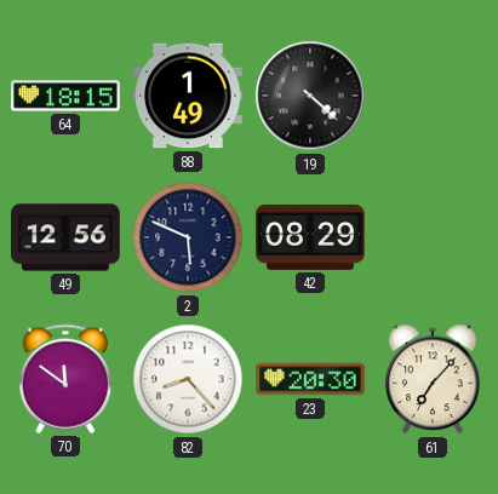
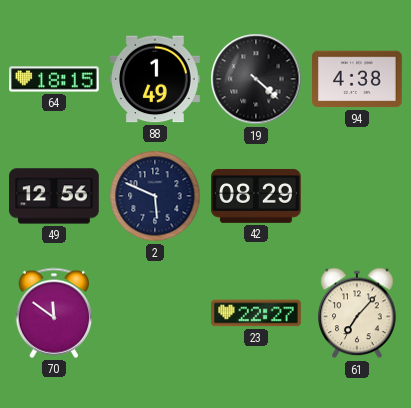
94: none -> 4:38 (357, 79)
82: 8:23 -> none (188, 379)
23: 20:30 -> 22:27 (256, 313)
